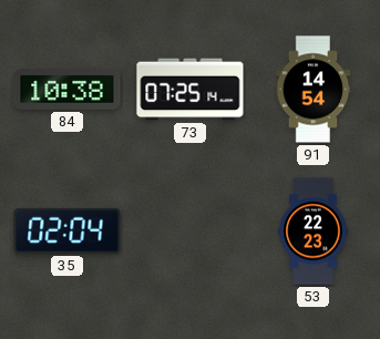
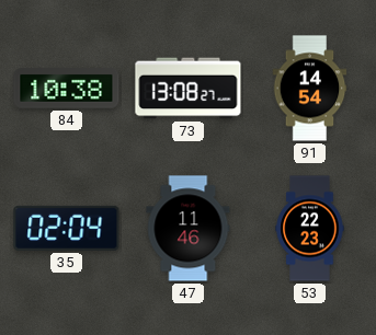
73: 07:25 -> 13:08 (189, 89)
47: none -> 11:46 (189, 229)
